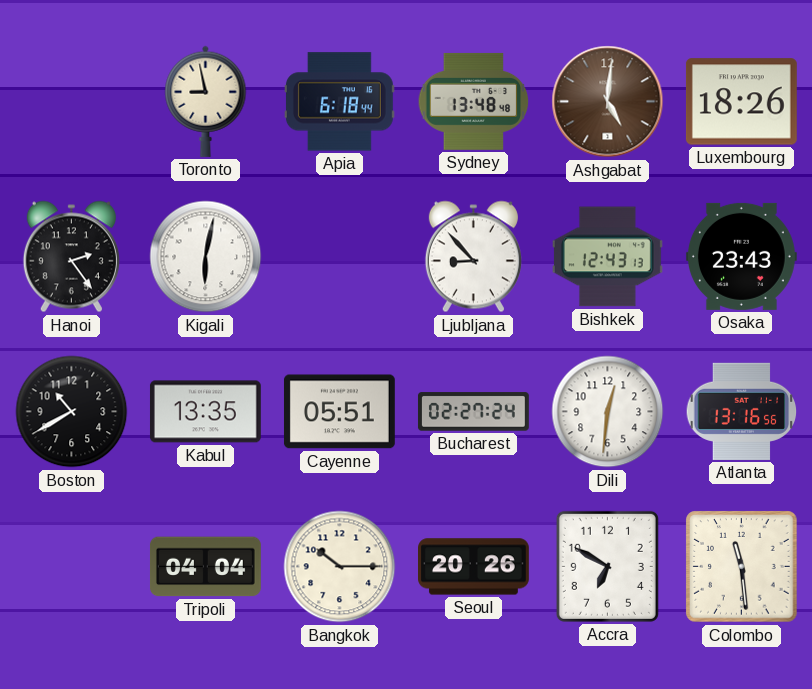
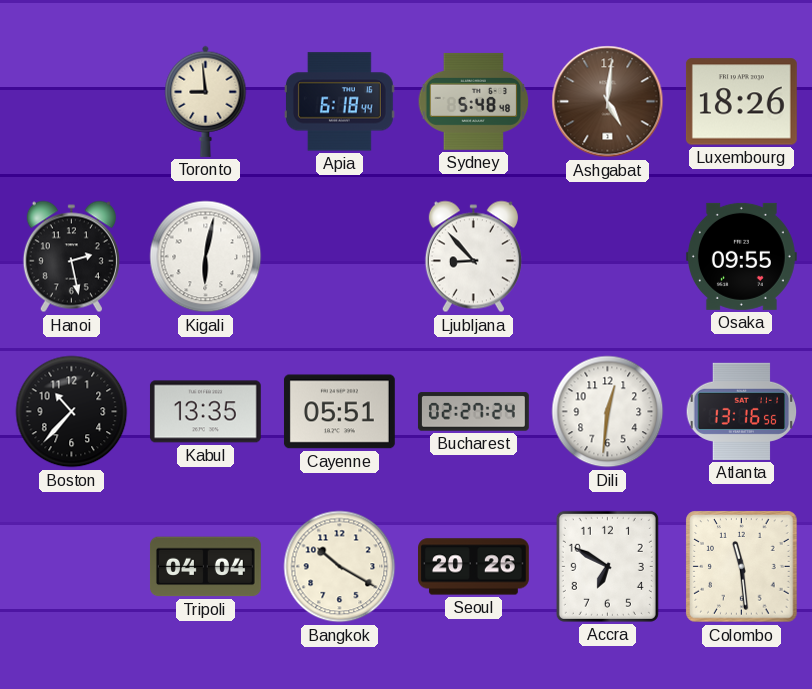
Toronto: 8:58 -> 8:59 (206, 101)
Sydney: 13:48 -> 5:48 (474, 101)
Hanoi: 2:24 -> 2:28 (71, 257)
Bishkek: 12:43 -> none (607, 257)
Osaka: 23:43 -> 09:55 (741, 256)
Boston: 10:40 -> 10:37 (72, 412)
Bangkok: 10:15 -> 10:20 (340, 567)
